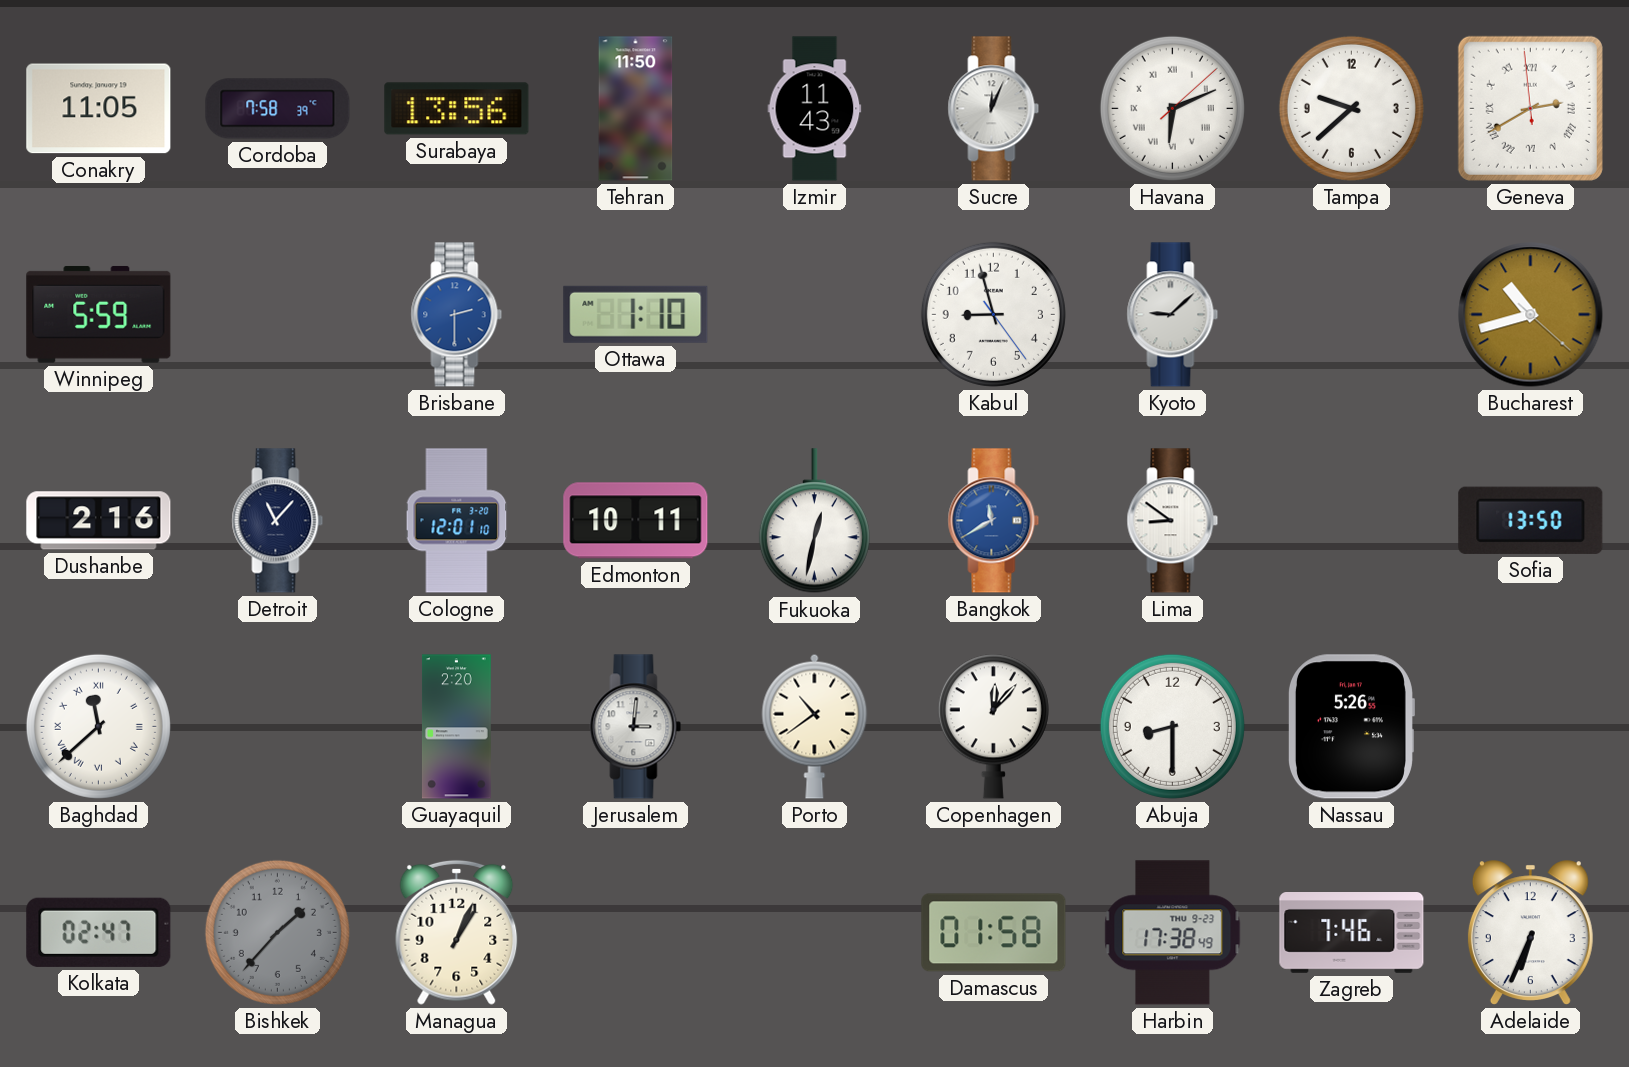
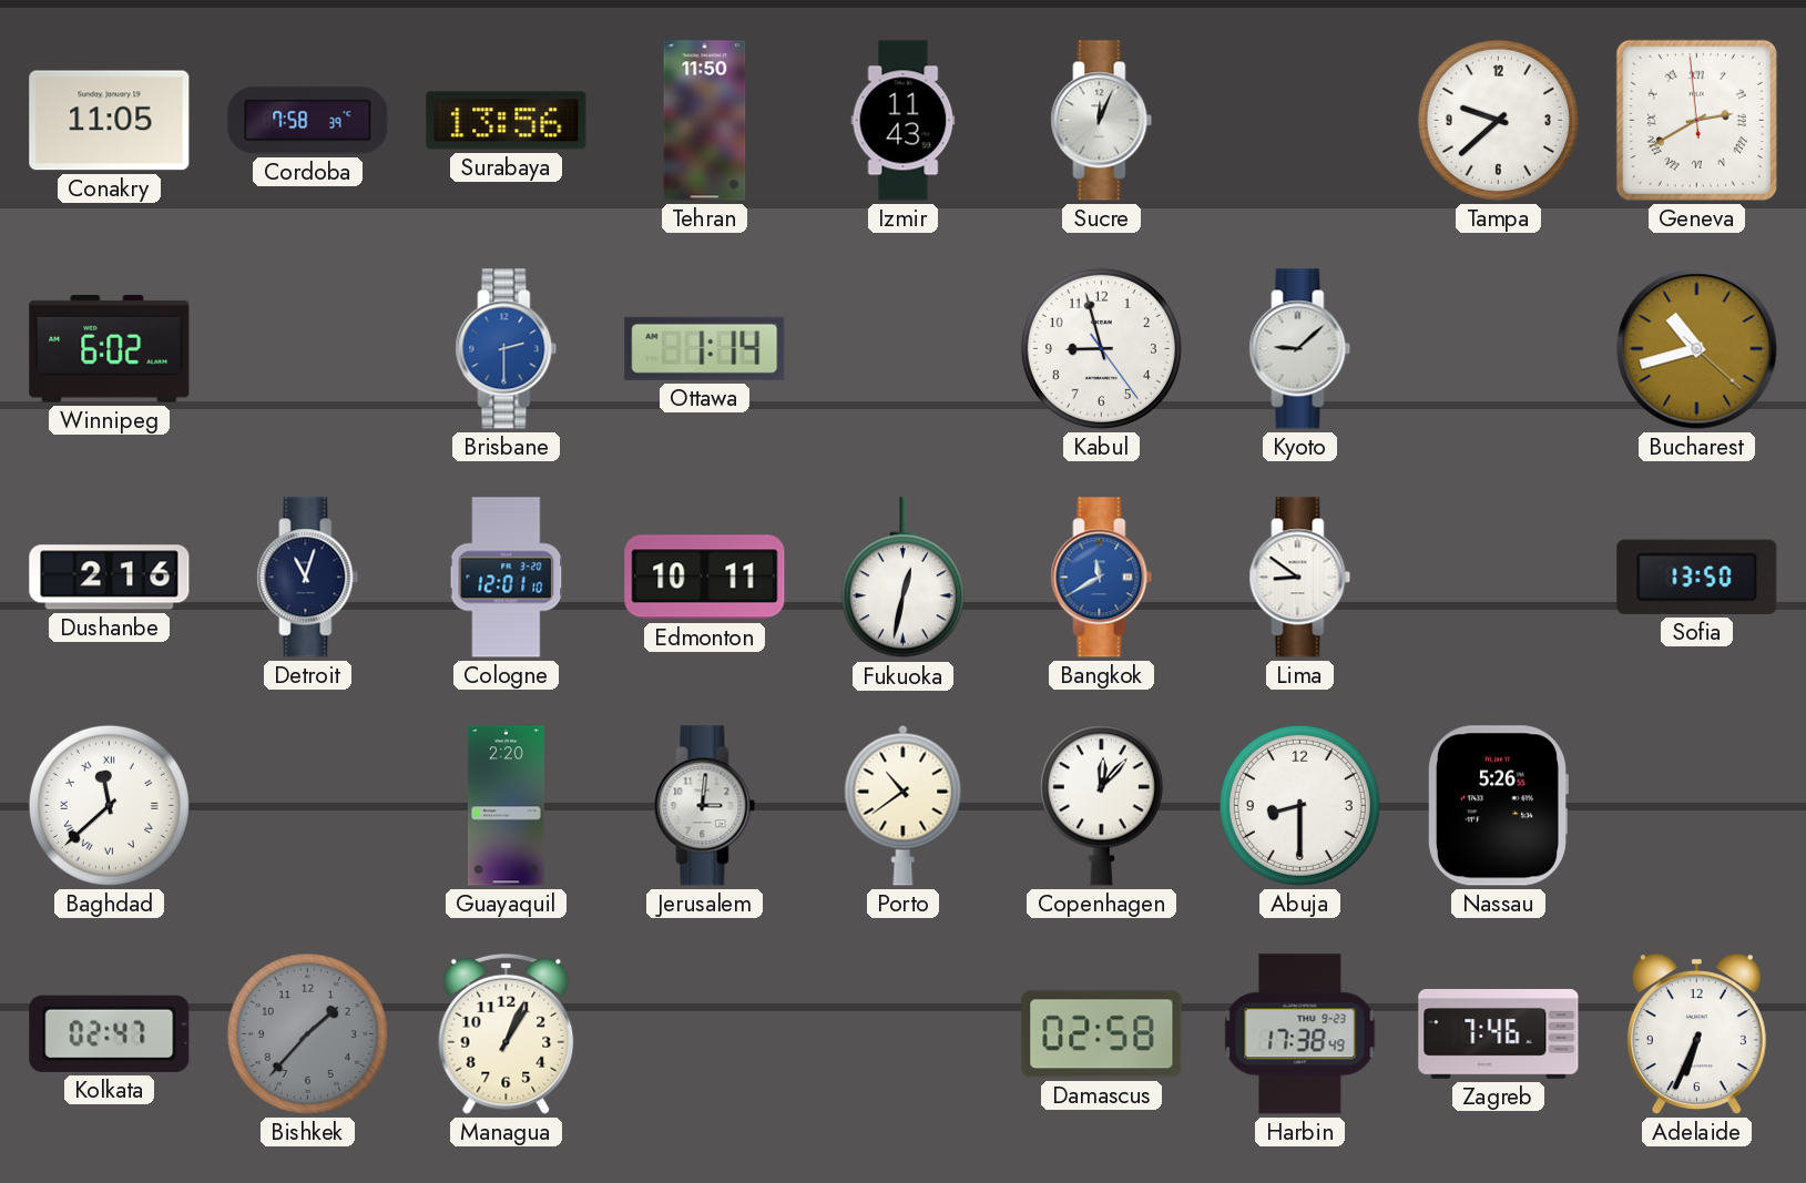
Havana: 6:11 -> none (1172, 108)
Winnipeg: 5:59 -> 6:02 (110, 348)
Ottawa: 1:10 -> 1:14 (705, 348)
Detroit: 11:07 -> 11:03 (308, 578)
Damascus: 01:58 -> 02:58 (1102, 1034)
